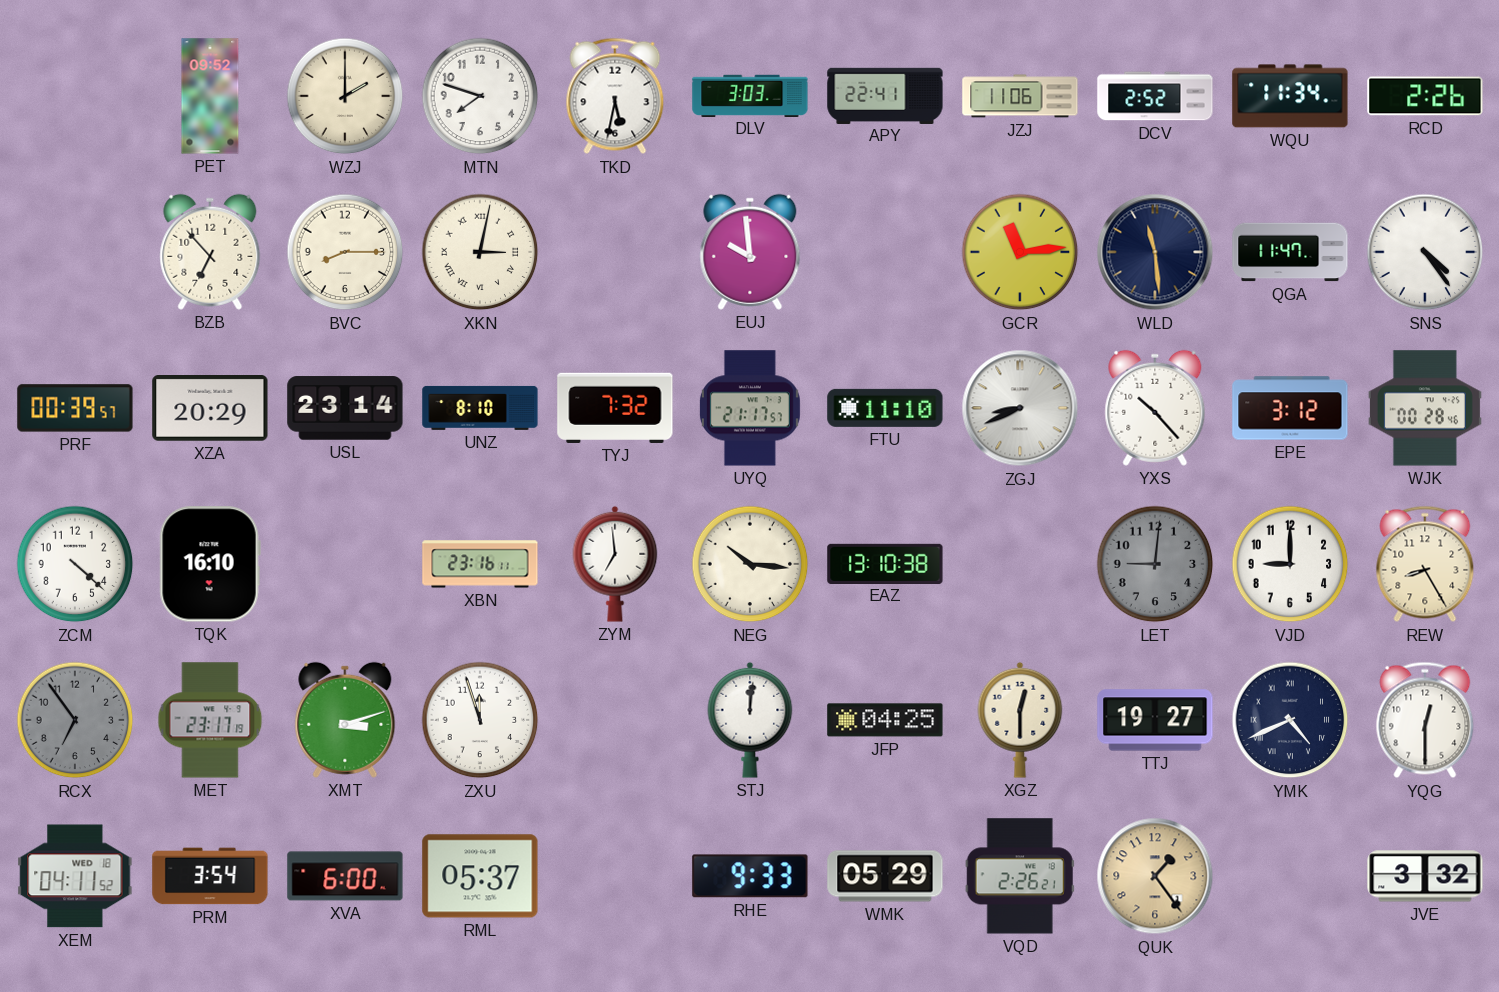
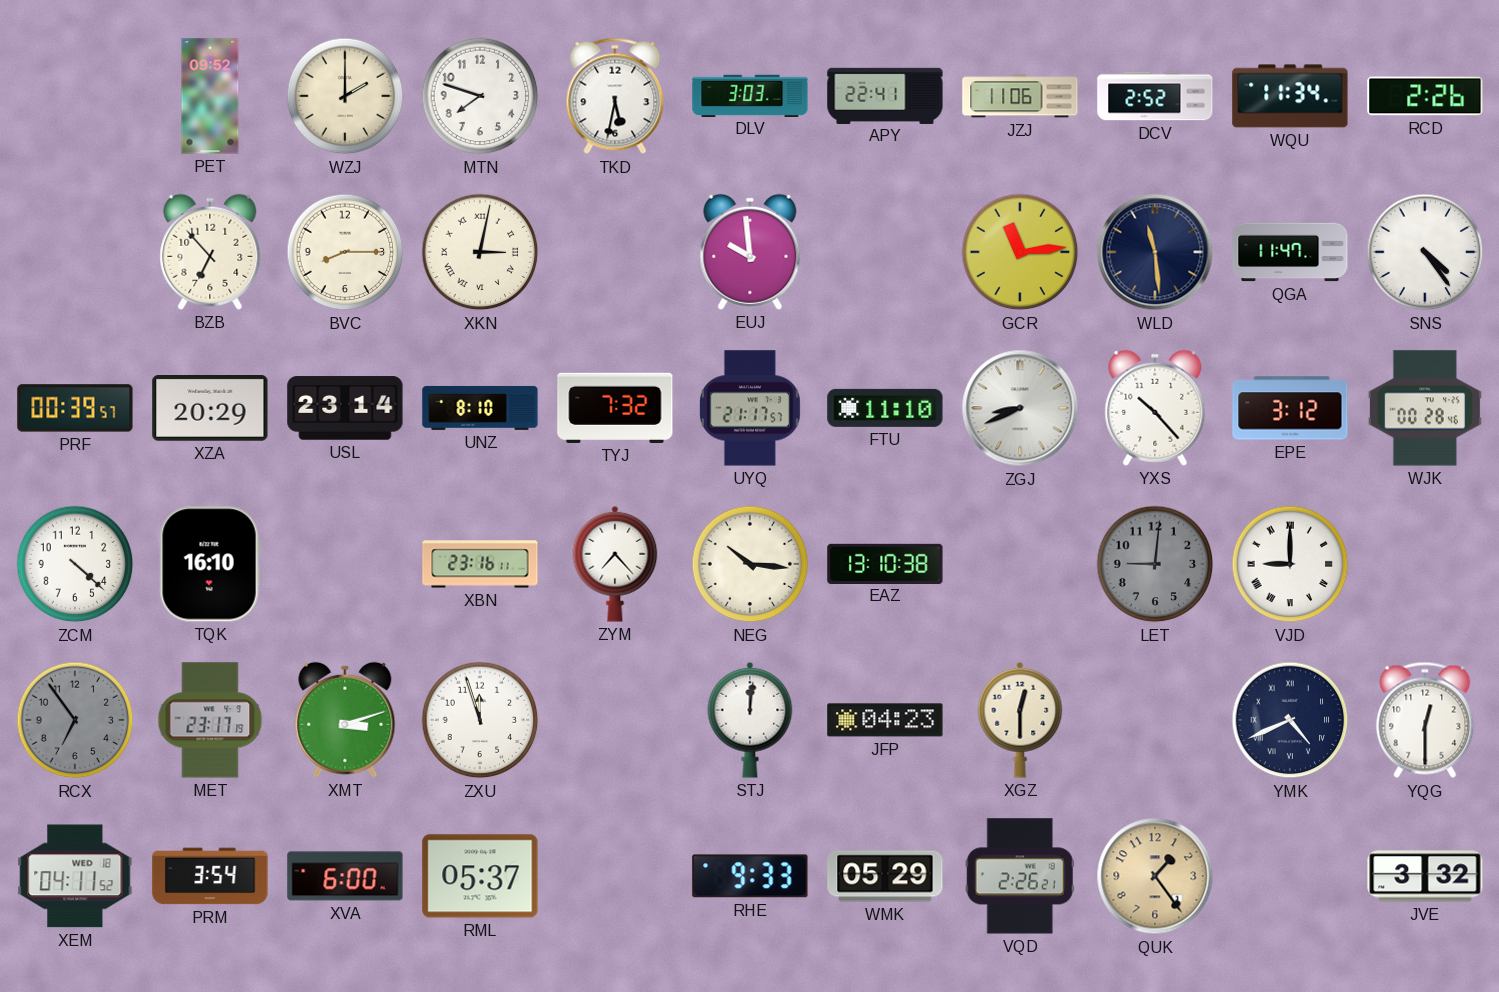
ZYM: 6:59 -> 7:23 (615, 564)
VJD numerals: Arabic -> Roman (1290, 564)
REW: 8:25 -> none (1425, 564)
JFP: 04:25 -> 04:23 (885, 720)
TTJ: 19:27 -> none (1155, 720)
